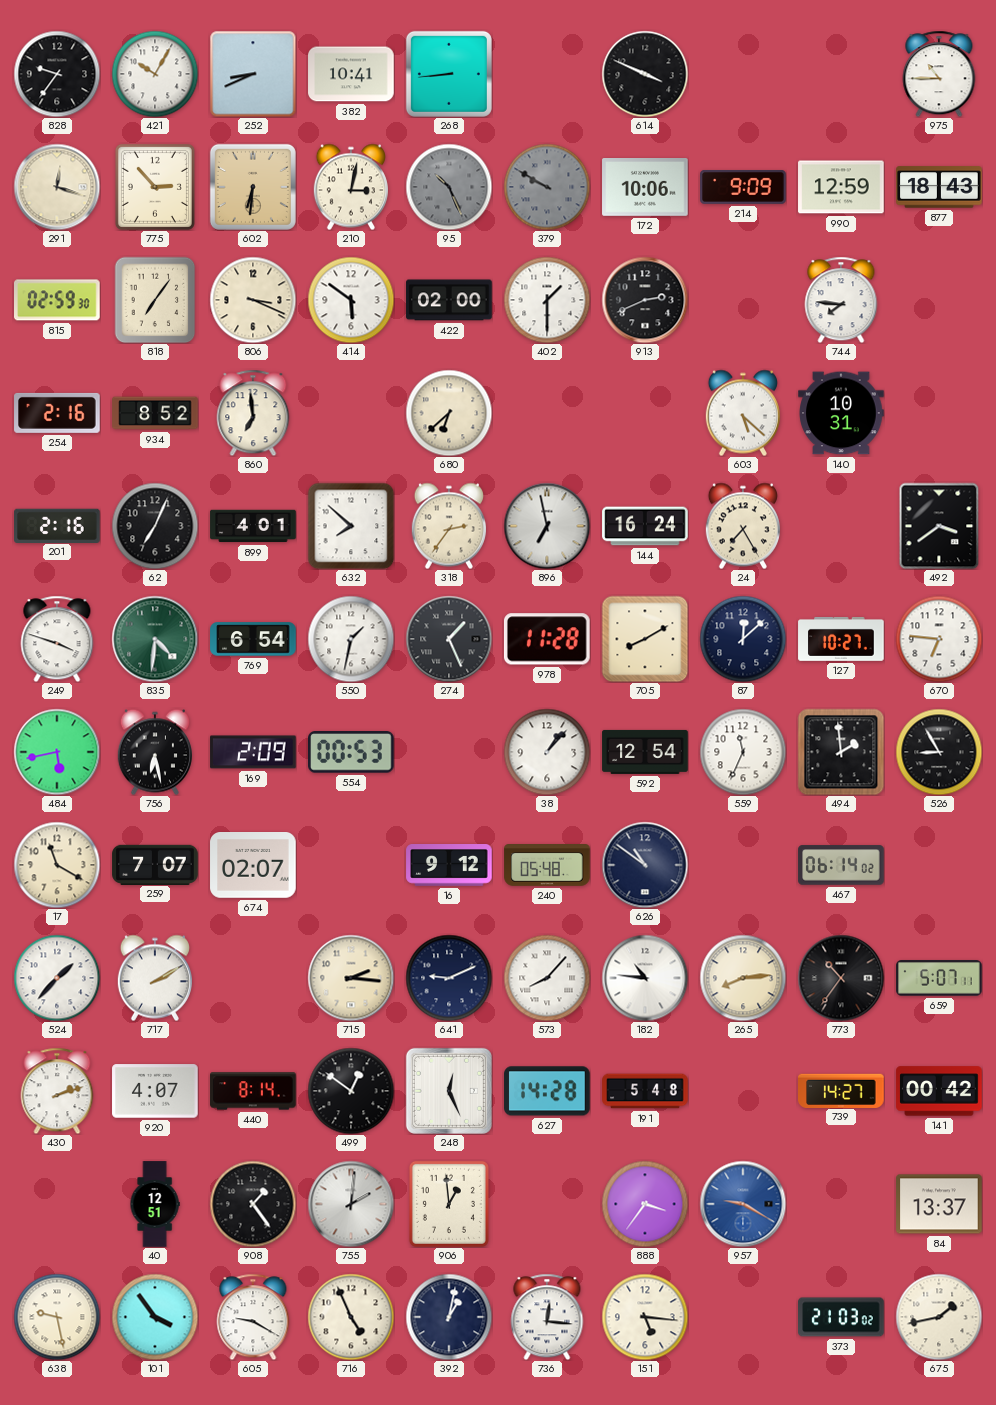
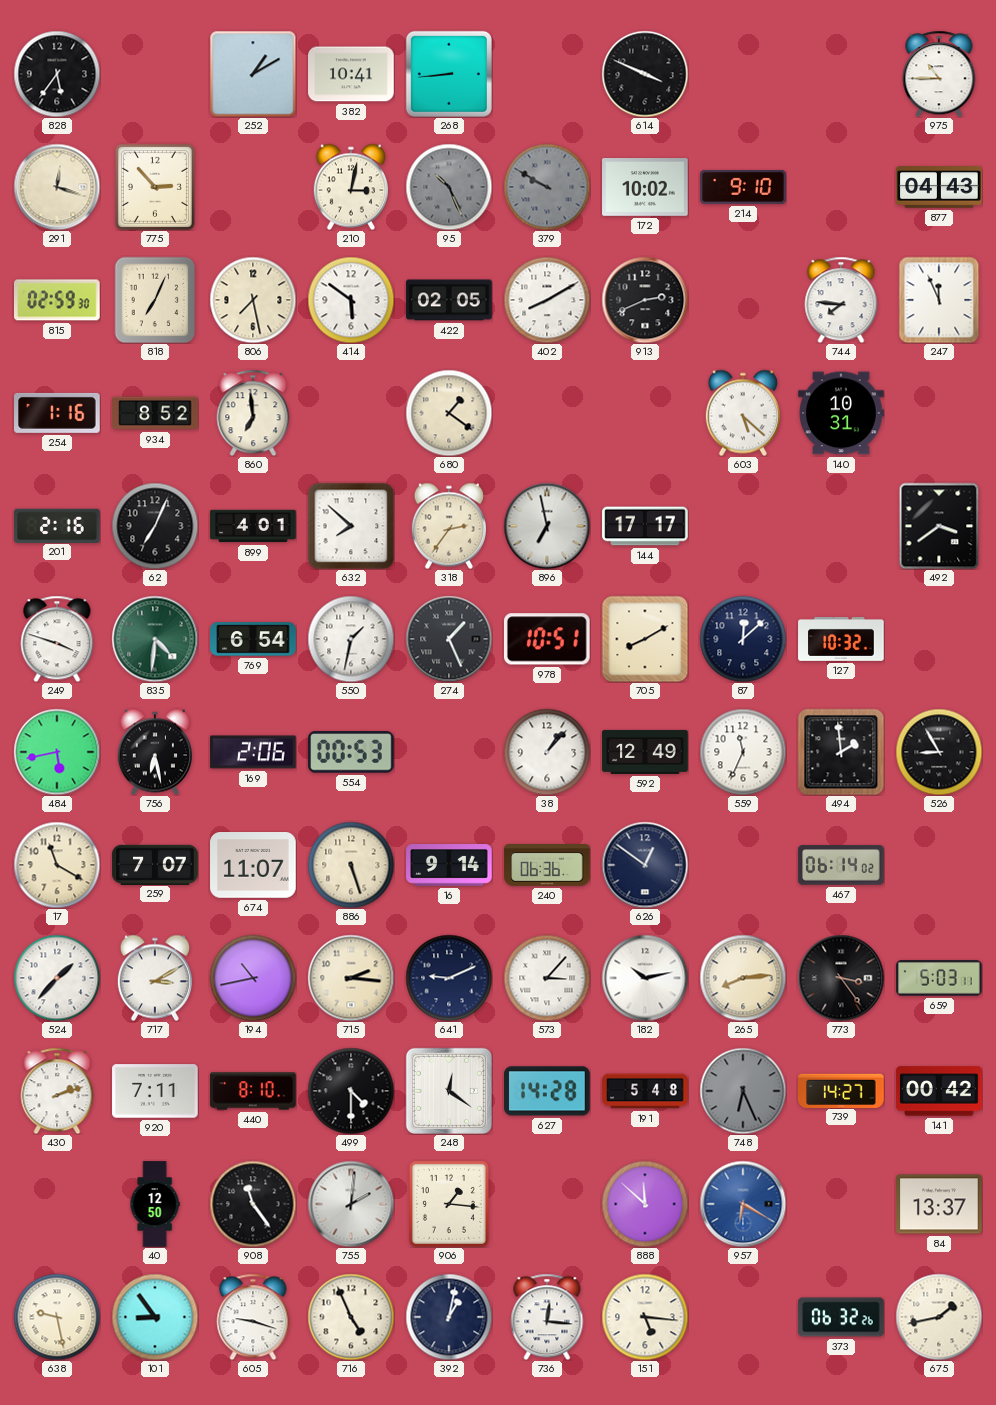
828: 9:36 -> 5:36 (57, 74)
421: 10:05 -> none (155, 74)
252: 8:41 -> 1:10 (253, 74)
602: 6:31 -> none (253, 187)
172: 10:06 -> 10:02 (645, 188)
214: 9:09 -> 9:10 (743, 188)
990: 12:59 -> none (841, 187)
877: 18:43 -> 04:43 (939, 187)
818: 7:06 -> 7:04 (155, 300)
806: 3:19 -> 7:28 (253, 300)
422: 02:00 -> 02:05 (449, 300)
402: 1:30 -> 8:10 (547, 300)
247: none -> 11:56 (939, 300)
254: 2:16 -> 1:16 (57, 413)
680: 6:38 -> 1:21 (449, 413)
144: 16:24 -> 17:17 (645, 526)
24: 7:25 -> none (743, 526)
978: 11:28 -> 10:51 (547, 639)
127: 10:27 -> 10:32 (841, 639)
670: 6:46 -> none (939, 639)
169: 2:09 -> 2:06 (253, 752)
592: 12:54 -> 12:49 (645, 752)
674: 02:07 -> 11:07 (253, 866)
886: none -> 5:27 (351, 865)
16: 9:12 -> 9:14 (449, 866)
240: 05:48 -> 06:36 (547, 866)
626: 10:51 -> 12:51 (645, 865)
717: 2:10 -> 3:10 (155, 978)
194: none -> 10:43 (253, 978)
573: 8:07 -> 3:07 (547, 978)
182: 10:46 -> 10:13 (645, 978)
773: 10:36 -> 3:24 (841, 978)
659: 5:07 -> 5:03 (939, 978)
920: 4:07 -> 7:11 (155, 1091)
440: 8:14 -> 8:10 (253, 1091)
499: 12:51 -> 4:30 (351, 1091)
248: 12:26 -> 12:21 (449, 1091)
748: none -> 6:26 (743, 1091)
40: 12:51 -> 12:50 (155, 1204)
908: 1:24 -> 11:24 (253, 1204)
906: 12:59 -> 1:16 (449, 1204)
888: 3:36 -> 11:52 (645, 1204)
957: 9:20 -> 6:20 (743, 1204)
101: 3:54 -> 8:54 (155, 1317)
605: 9:20 -> 9:18 (253, 1317)
373: 21:03 -> 06:32 (841, 1317)
